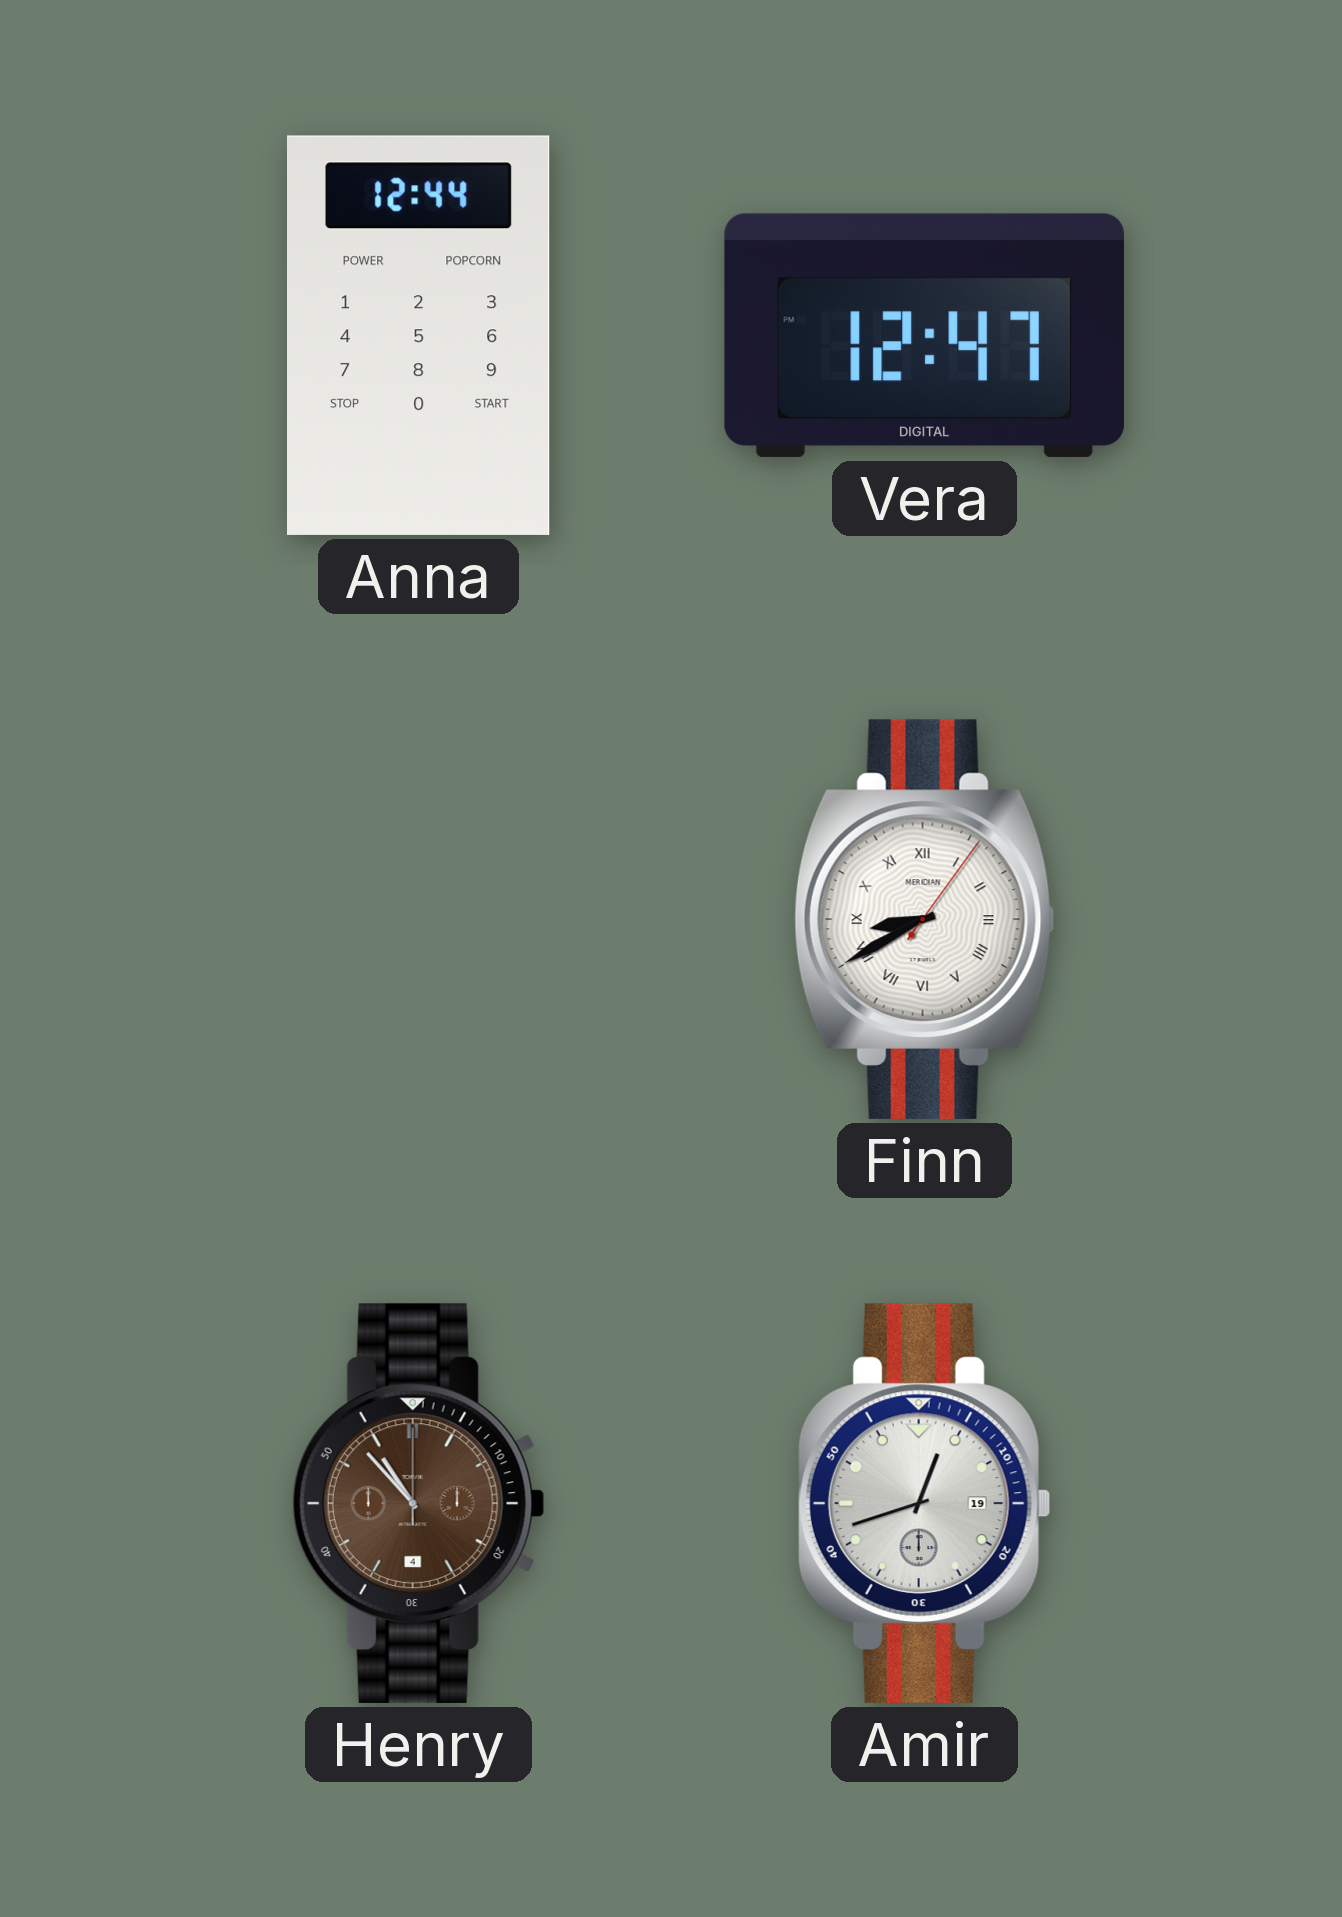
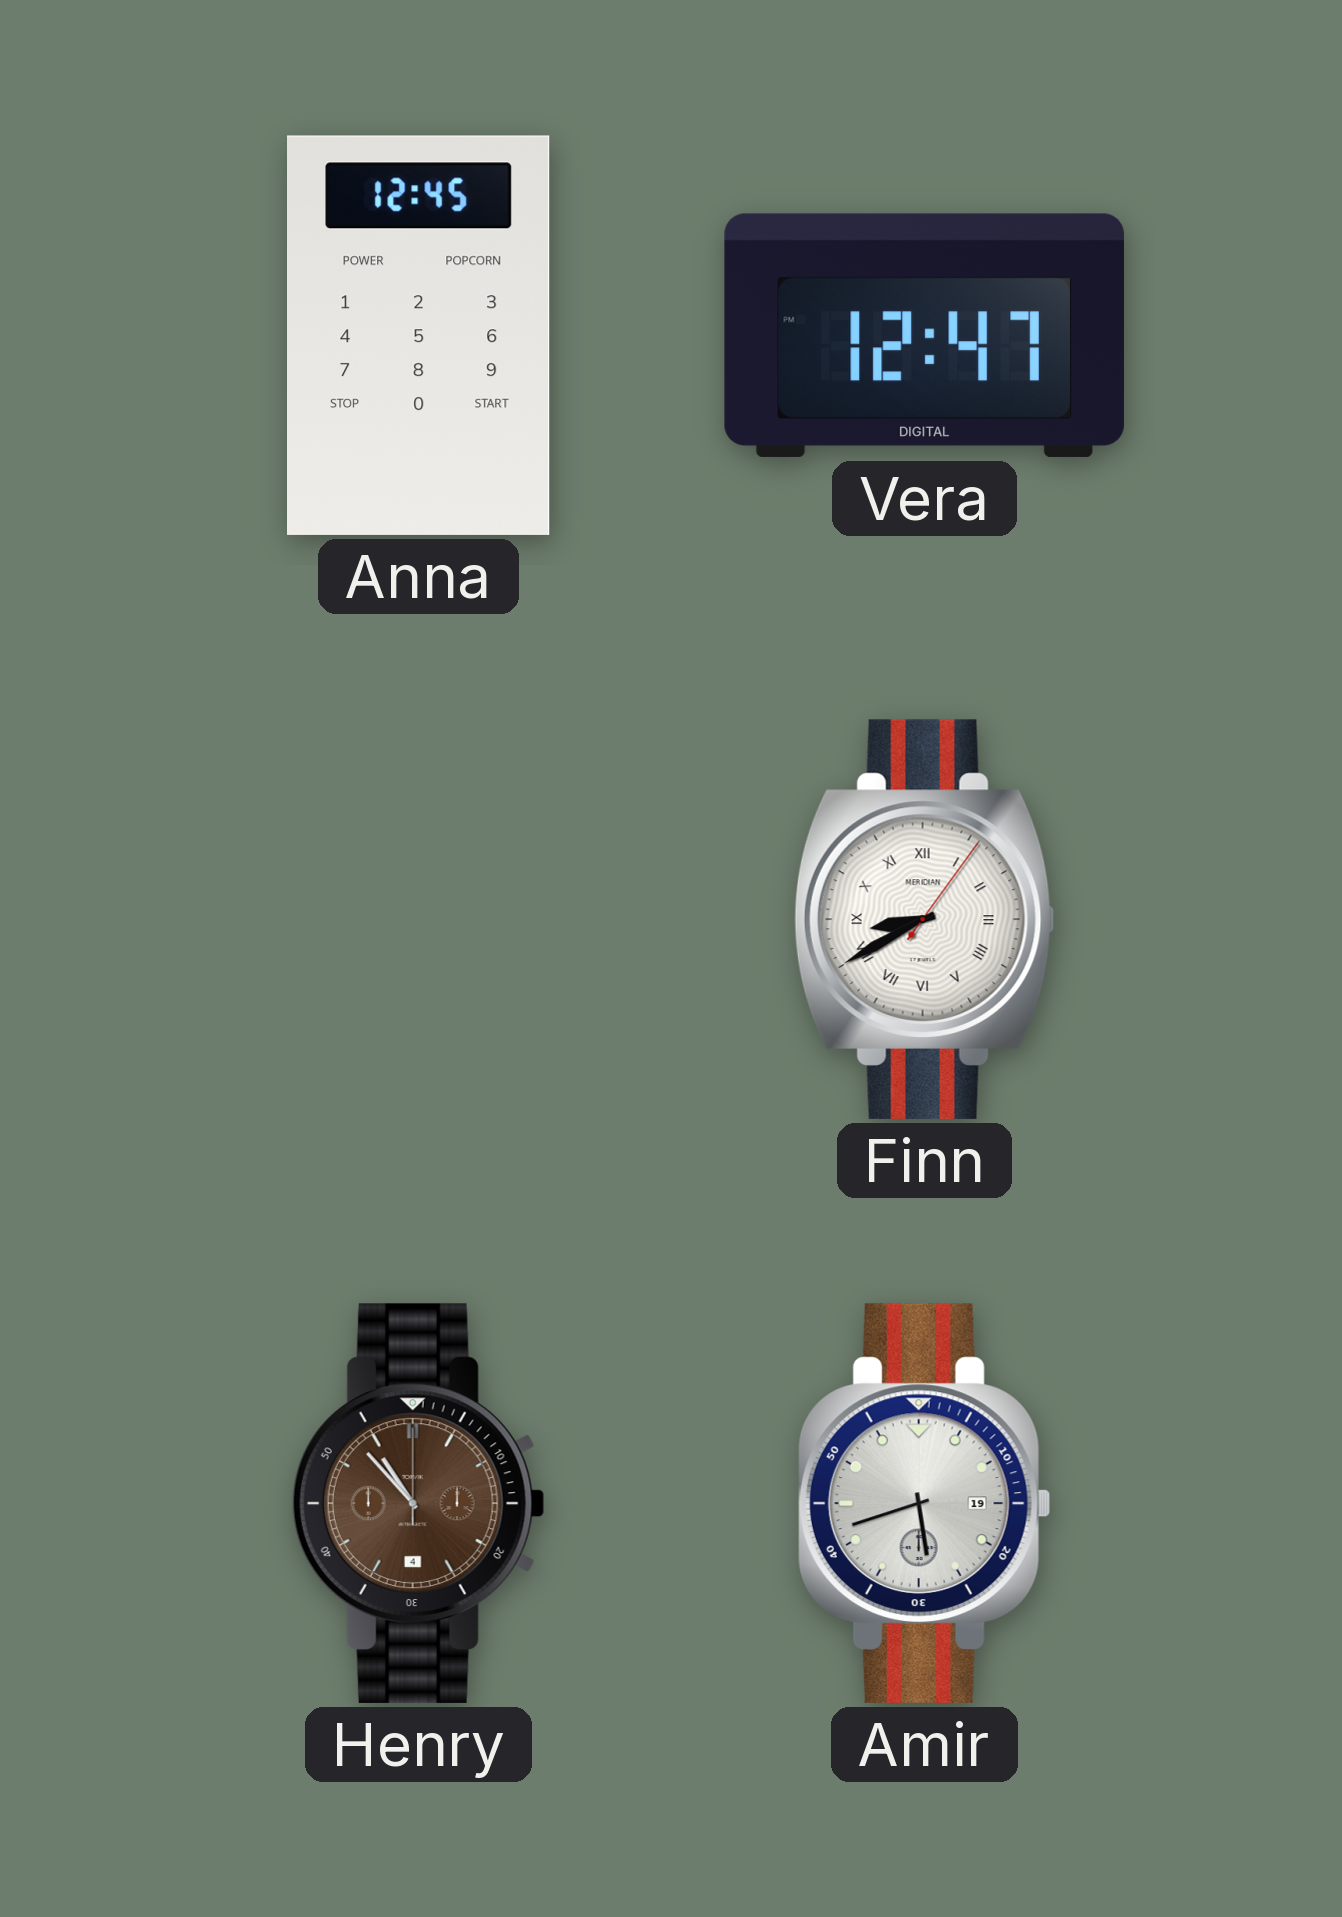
Anna: 12:44 -> 12:45 (419, 335)
Amir: 12:42 -> 5:42 (924, 1503)
